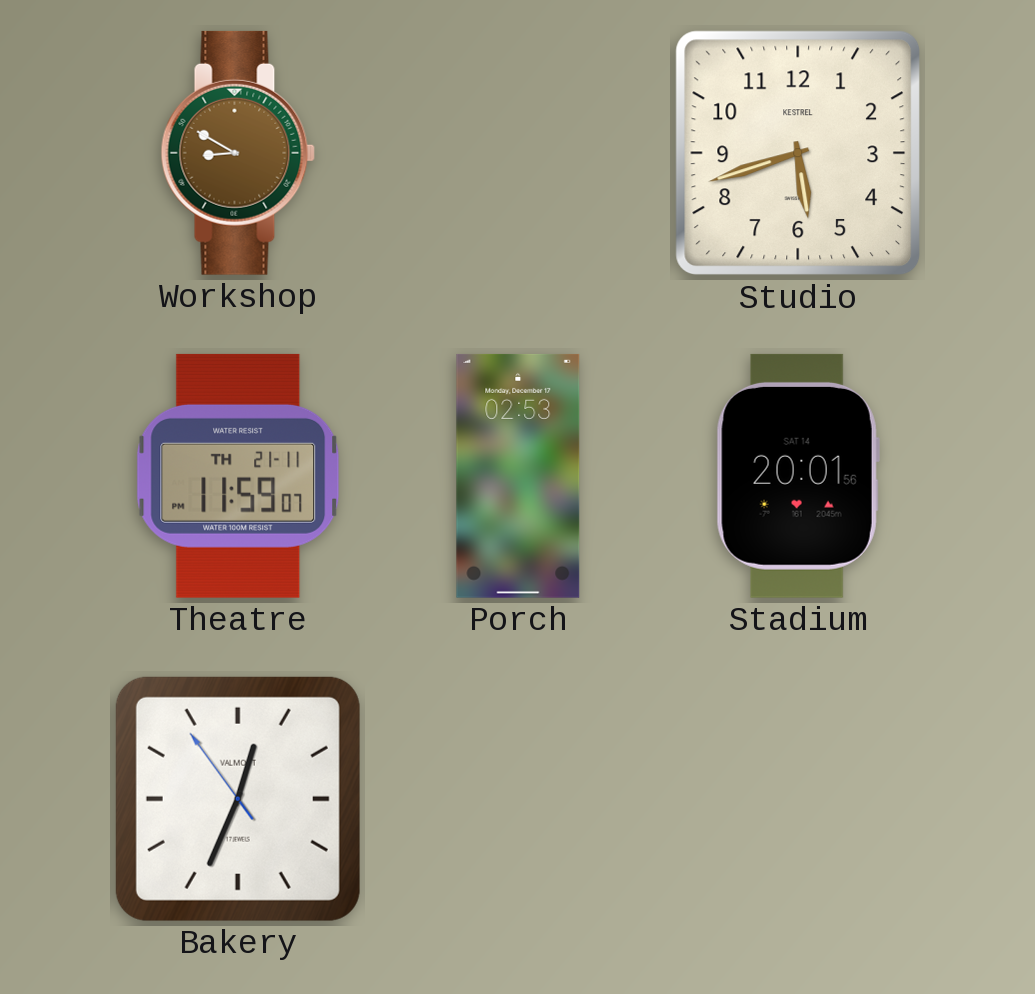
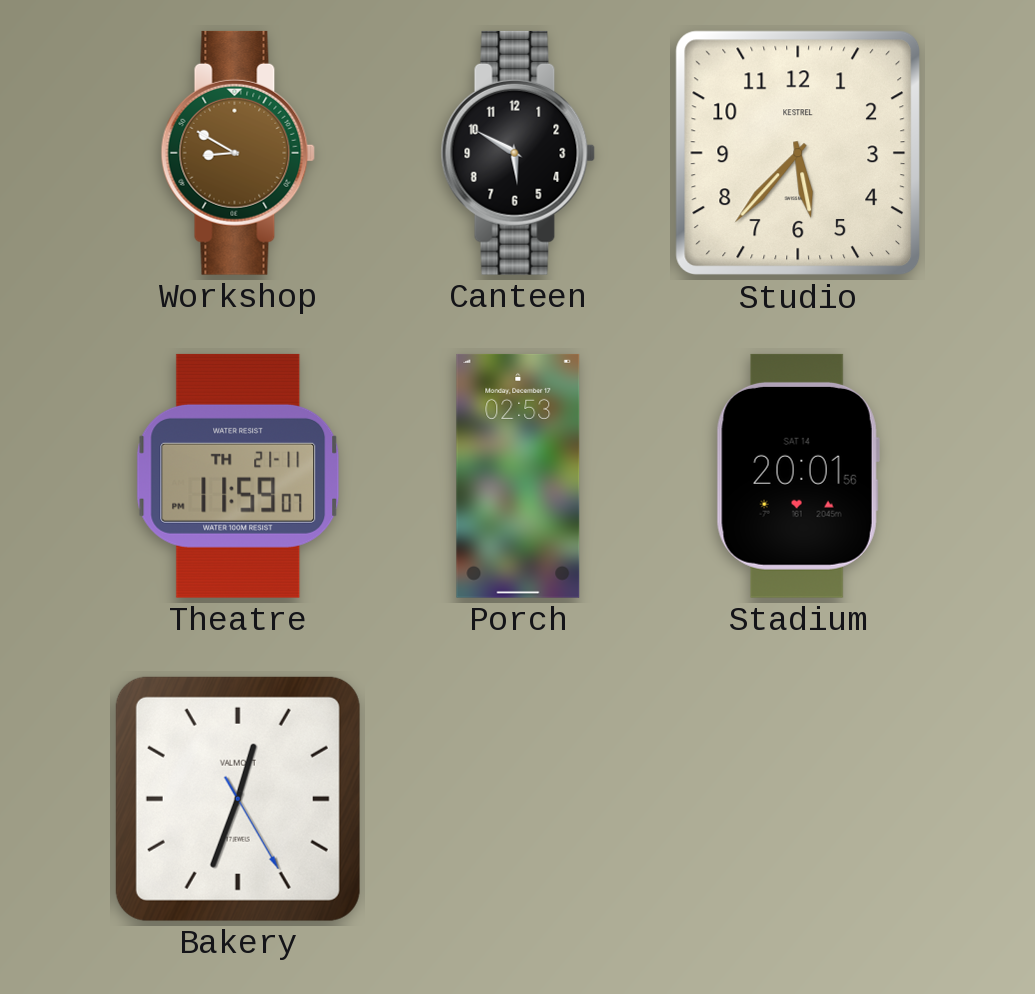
Canteen: none -> 5:50 (518, 153)
Studio: 5:42 -> 5:37 (798, 153)
Bakery: 12:33:54 -> 12:33:25 (238, 799)
